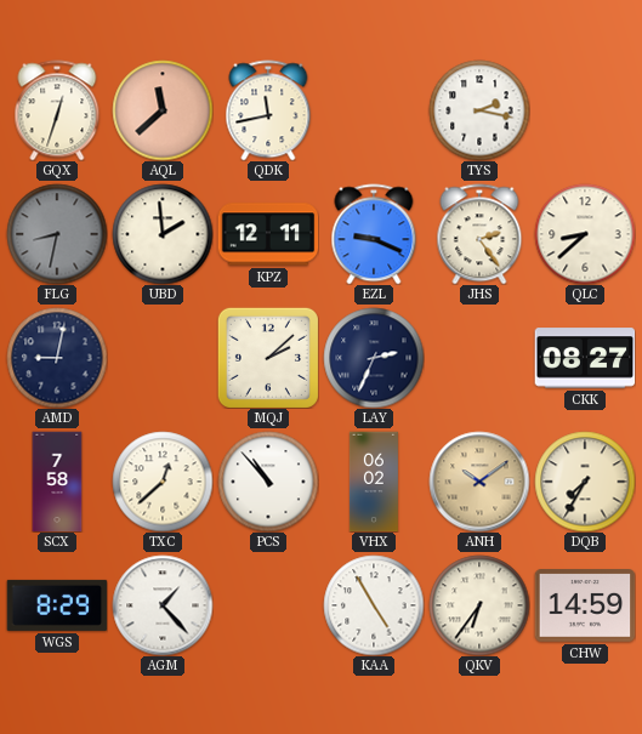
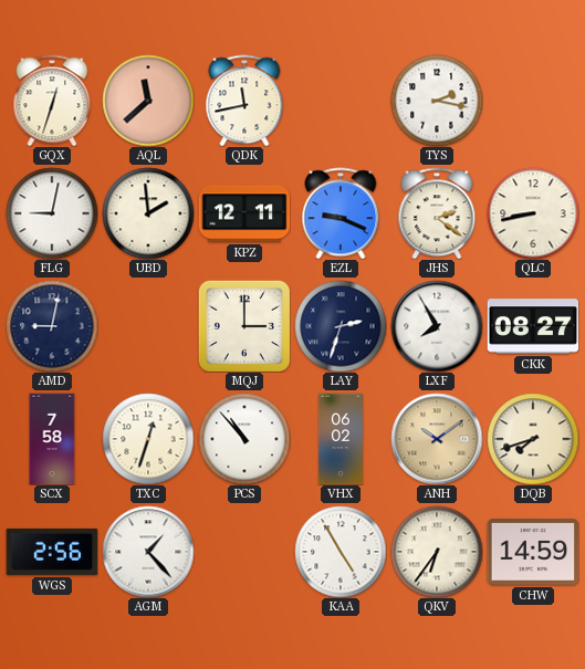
FLG: 8:32 -> 9:02 (52, 213)
FLG dial: grey -> white (52, 213)
JHS: 2:24 -> 2:21 (437, 213)
QLC: 8:38 -> 8:43 (533, 213)
MQJ: 2:08 -> 3:00 (244, 326)
LAY: 2:34 -> 2:33 (341, 326)
LXF: none -> 7:55 (437, 326)
TXC: 12:38 -> 12:33 (148, 439)
DQB: 7:35 -> 7:42 (533, 439)
WGS: 8:29 -> 2:56 (52, 552)
